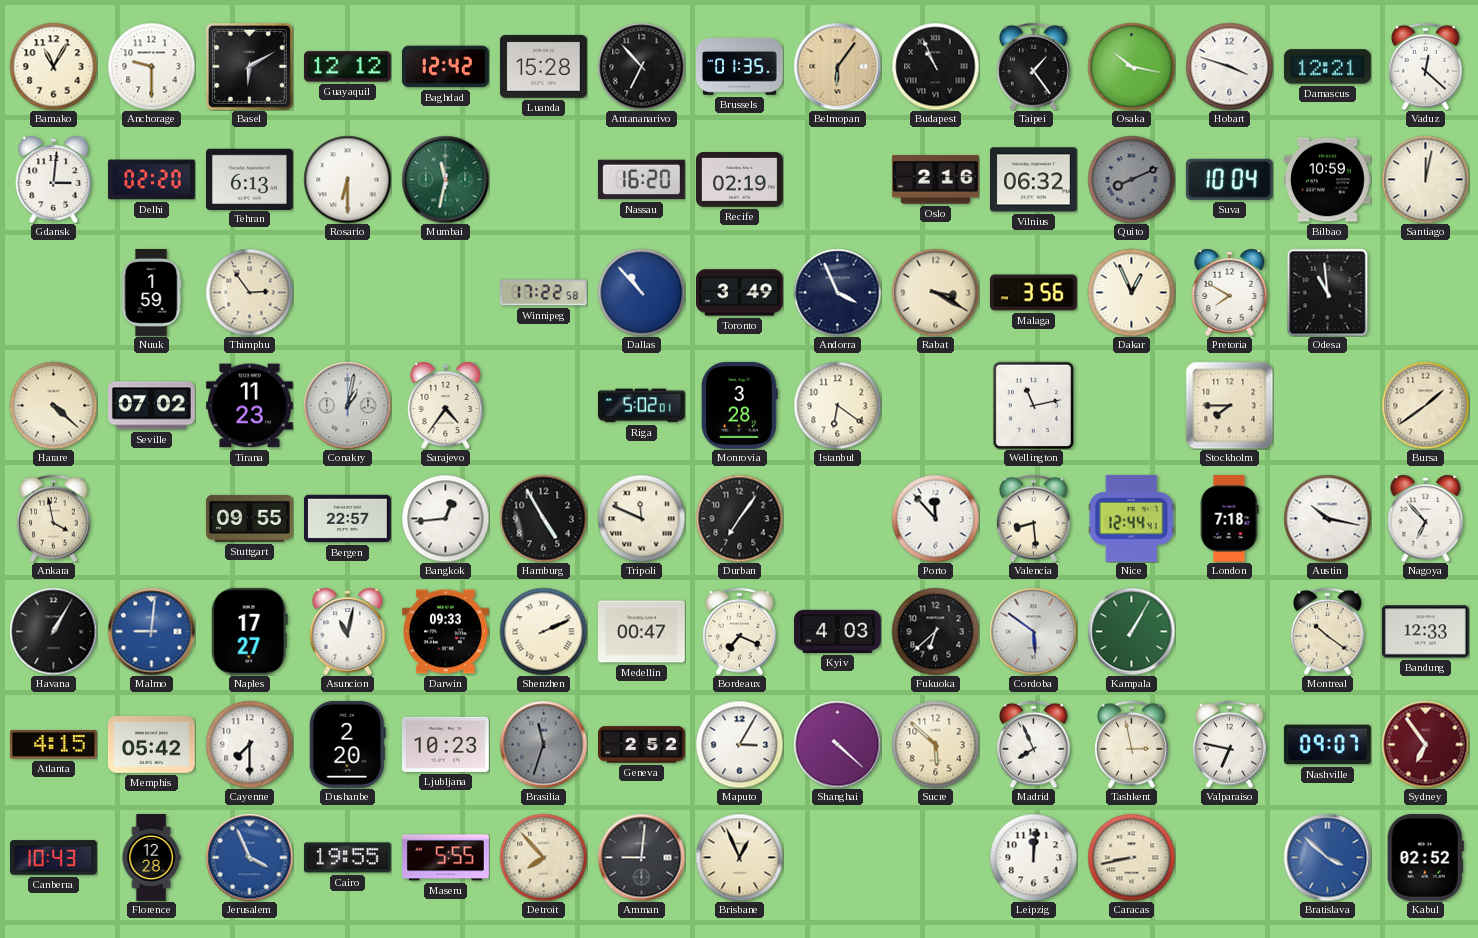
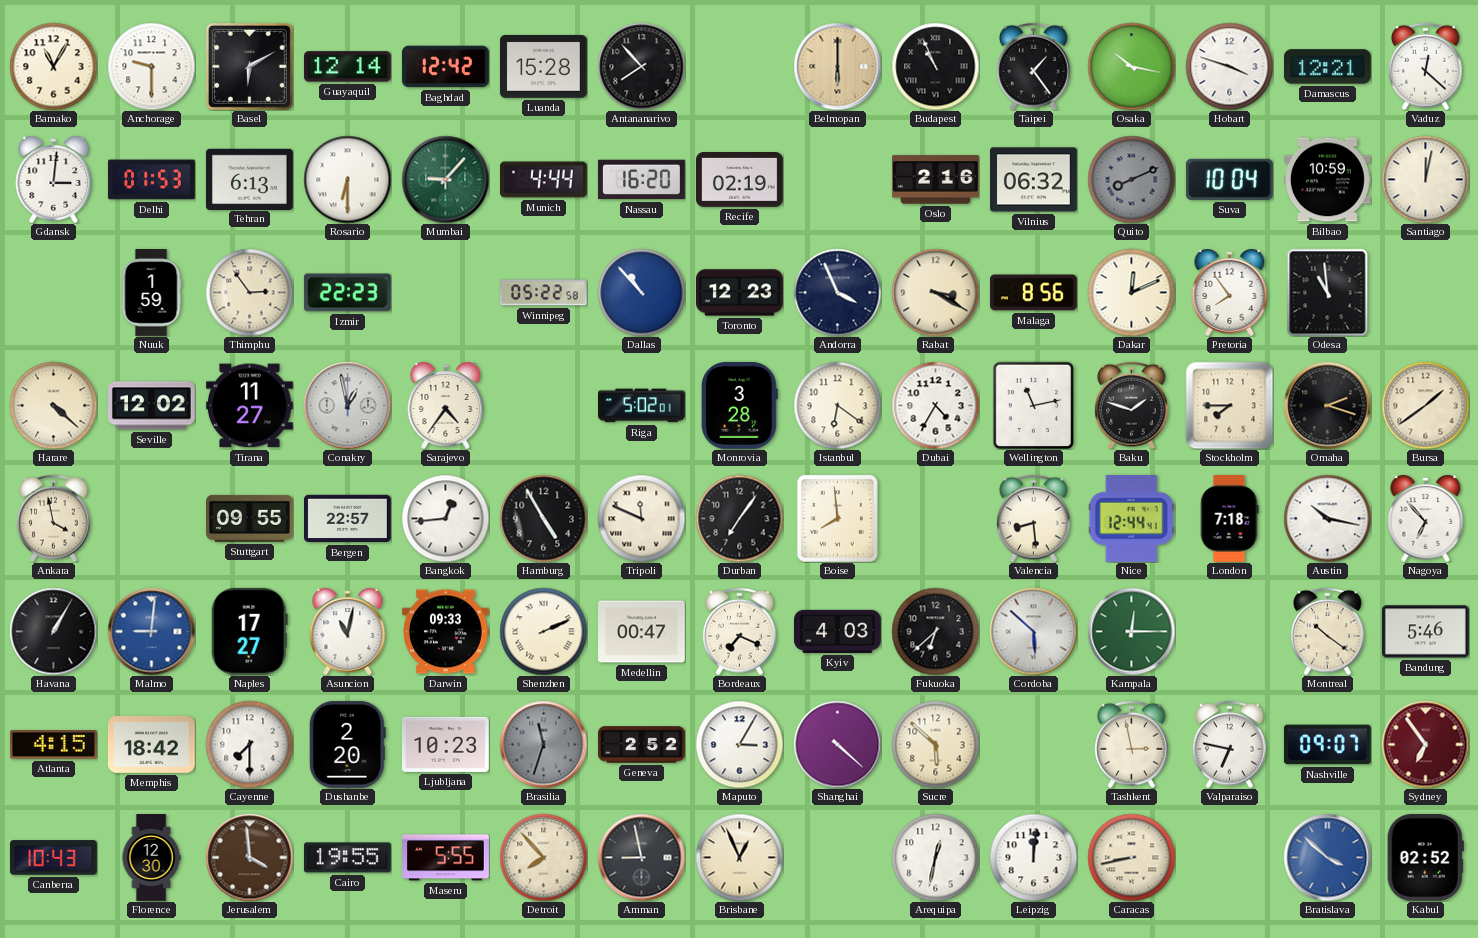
Guayaquil: 12:12 -> 12:14 (347, 67)
Antananarivo: 6:53 -> 7:53 (641, 66)
Brussels: 01:35 -> none (740, 67)
Belmopan: 6:06 -> 6:00 (837, 66)
Delhi: 02:20 -> 01:53 (152, 180)
Mumbai: 11:32 -> 9:07 (445, 179)
Munich: none -> 4:44 (544, 180)
Izmir: none -> 22:23 (347, 293)
Winnipeg: 17:22 -> 05:22 (543, 293)
Toronto: 3:49 -> 12:23 (740, 293)
Malaga: 3:56 -> 8:56 (1033, 293)
Dakar: 12:56 -> 12:11 (1131, 292)
Pretoria: 7:50 -> 7:54 (1230, 292)
Seville: 07:02 -> 12:02 (152, 406)
Tirana: 11:23 -> 11:27 (249, 406)
Conakry: 1:02 -> 12:58 (347, 405)
Dubai: none -> 4:35 (935, 405)
Baku: none -> 1:48 (1132, 405)
Omaha: none -> 2:18 (1327, 405)
Boise: none -> 7:59 (837, 518)
Porto: 11:53 -> none (935, 518)
Cordoba: 5:51 -> 5:52 (1033, 631)
Kampala: 1:05 -> 12:15 (1131, 631)
Bandung: 12:33 -> 5:46 (1425, 632)
Memphis: 05:42 -> 18:42 (151, 745)
Madrid: 7:56 -> none (1034, 744)
Florence: 12:28 -> 12:30 (151, 858)
Jerusalem: 3:56 -> 3:59 (249, 857)
Jerusalem dial: blue -> brown (249, 857)
Amman: 9:01 -> 8:58 (641, 857)
Arequipa: none -> 12:32 (935, 857)
